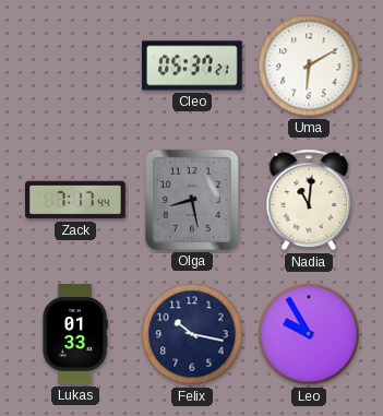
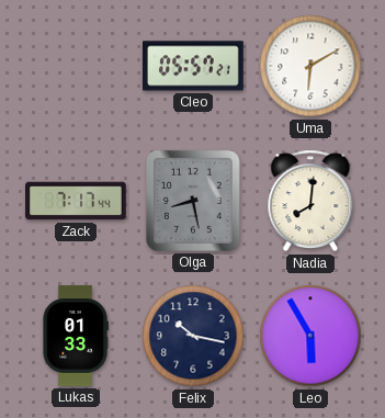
Cleo: 05:37 -> 05:57 (193, 66)
Nadia: 11:01 -> 8:01 (310, 201)
Leo: 9:55 -> 5:55 (310, 336)
